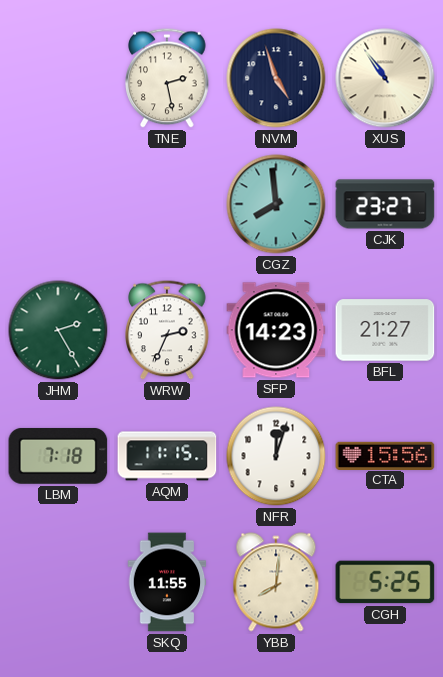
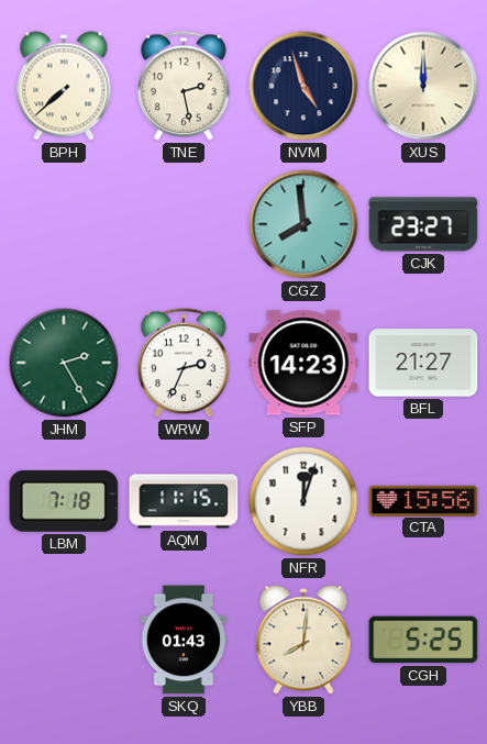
BPH: none -> 7:38 (64, 86)
XUS: 10:54 -> 12:00 (423, 86)
SKQ: 11:55 -> 01:43 (184, 640)
